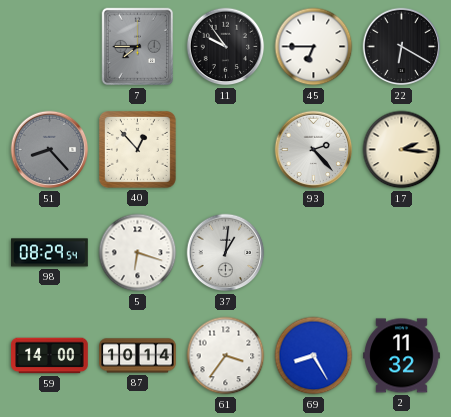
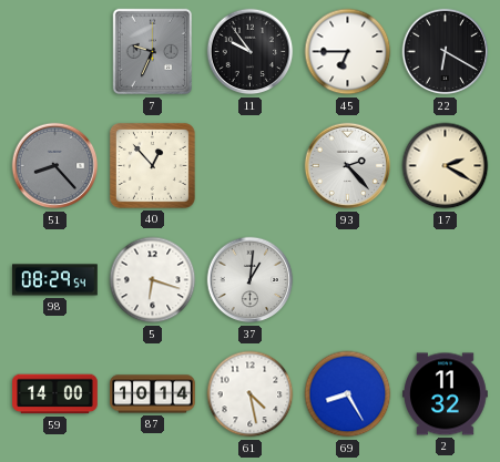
7: 7:45 -> 9:34 (153, 52)
17: 2:16 -> 2:20 (446, 166)
61: 3:36 -> 4:28 (251, 394)
